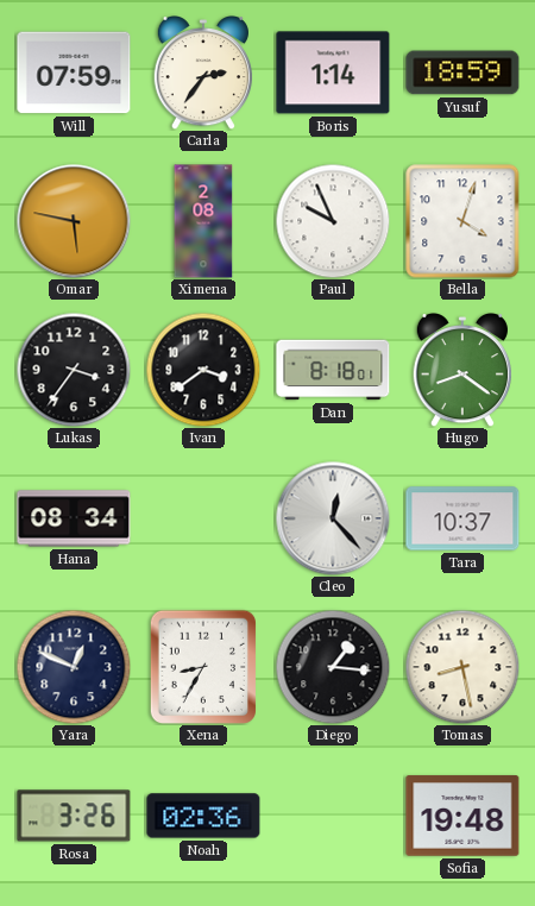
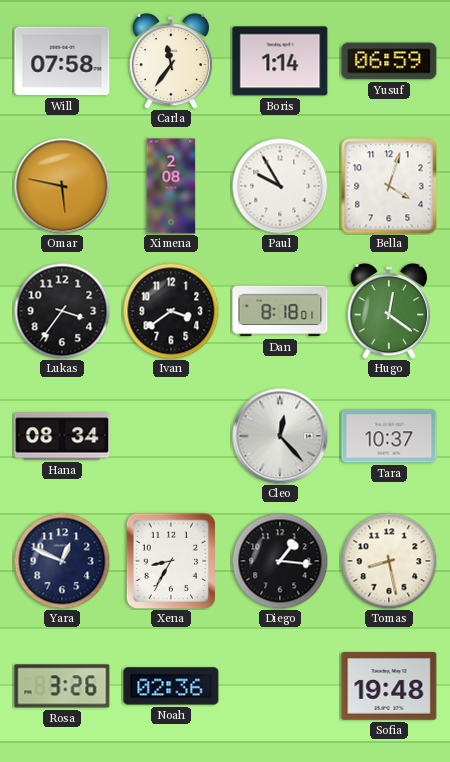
Will: 07:59 -> 07:58 (62, 61)
Carla: 2:36 -> 11:36 (170, 62)
Yusuf: 18:59 -> 06:59 (389, 61)
Paul: 9:56 -> 9:55 (280, 186)
Hugo: 8:21 -> 12:21 (388, 312)
